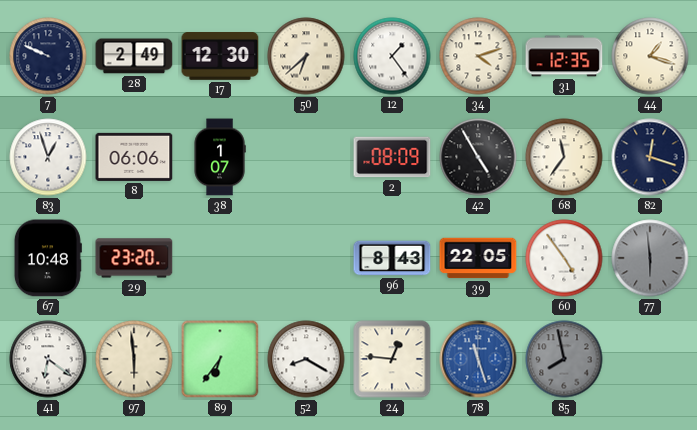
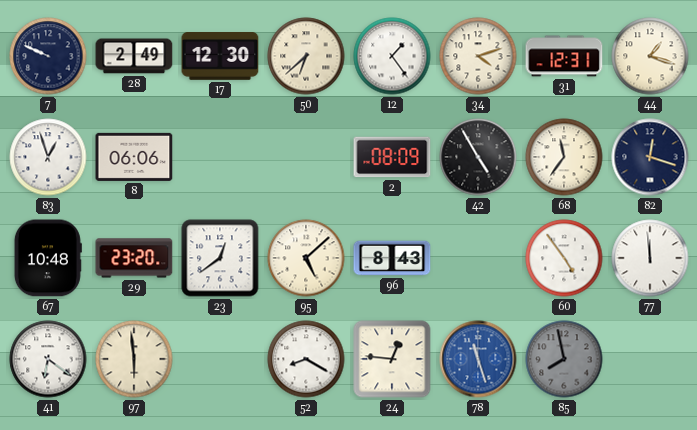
31: 12:35 -> 12:31 (564, 56)
38: 1:07 -> none (220, 157)
23: none -> 12:39 (220, 258)
95: none -> 5:08 (306, 258)
39: 22:05 -> none (478, 258)
77: 5:59 -> 11:59 (650, 258)
77 dial: grey -> white (650, 258)
89: 6:36 -> none (220, 359)
